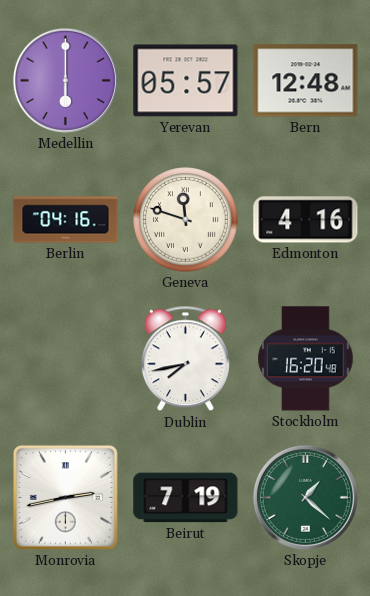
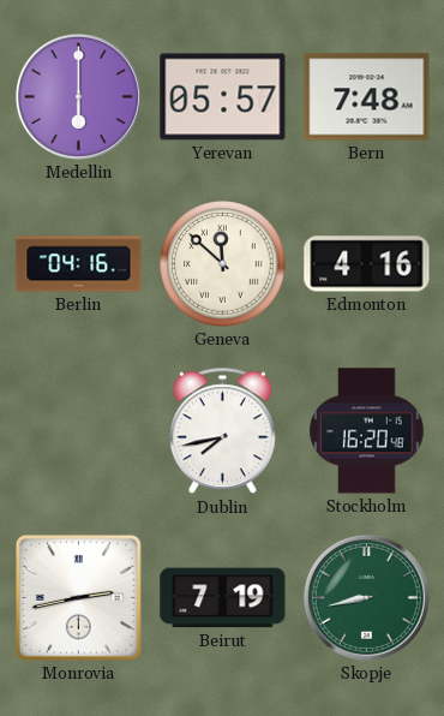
Bern: 12:48 -> 7:48 (367, 97)
Geneva: 11:48 -> 11:52 (223, 264)
Skopje: 1:22 -> 8:43 (366, 597)
